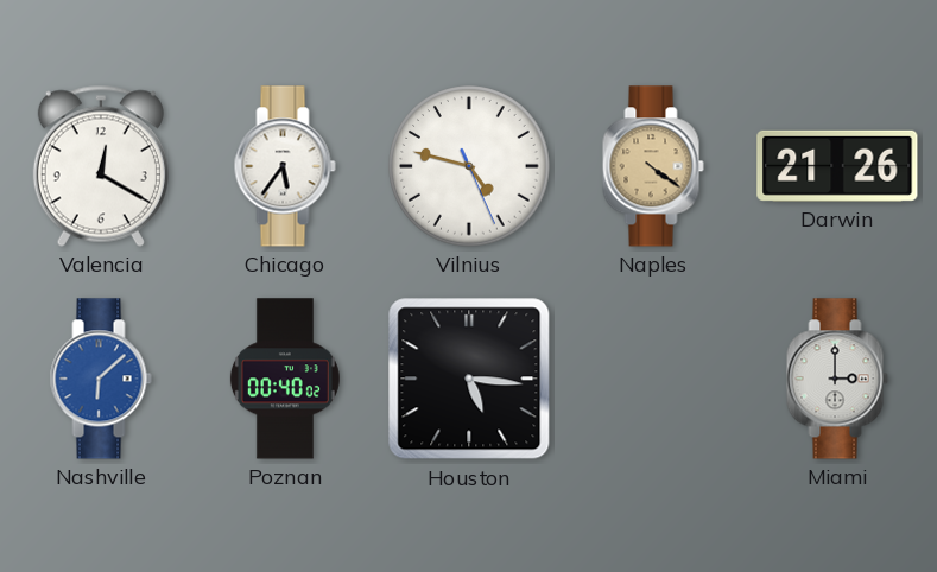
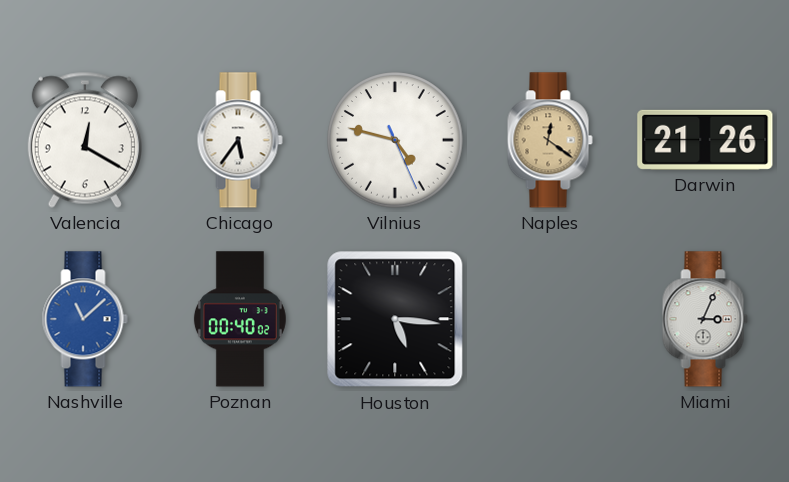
Naples: 4:21 -> 12:21 (550, 140)
Nashville: 6:08 -> 11:08 (85, 319)
Miami: 3:00 -> 3:04 (705, 319)
